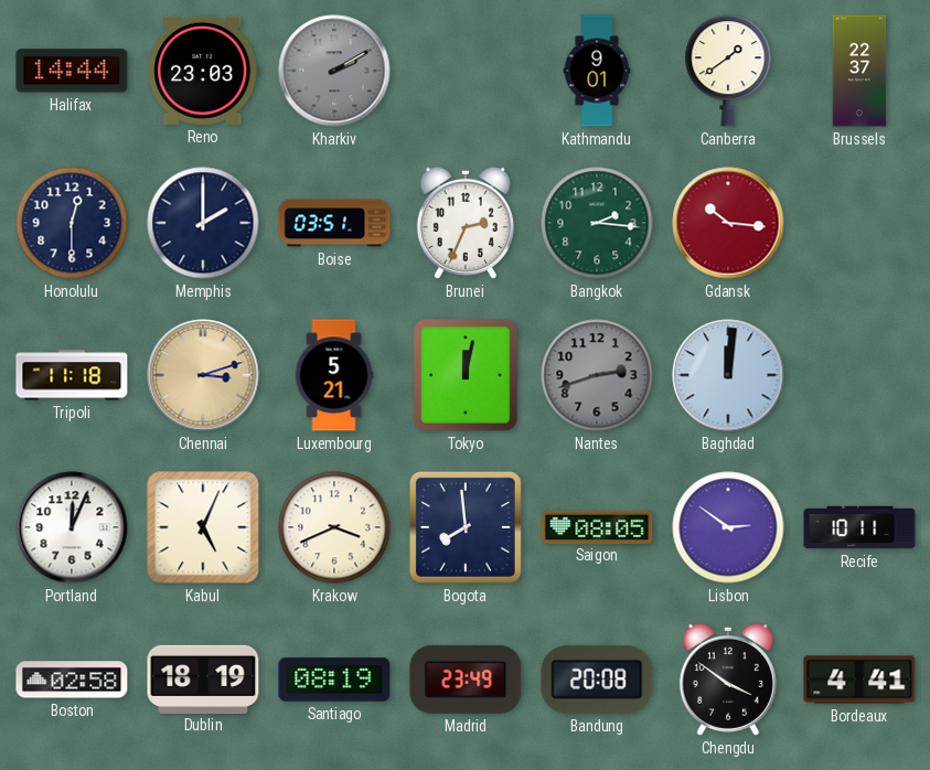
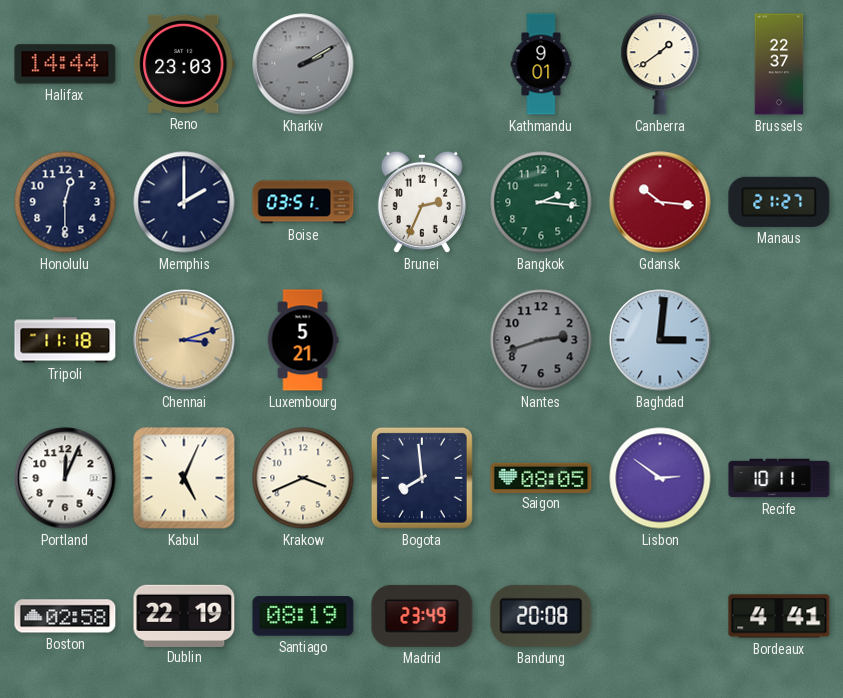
Manaus: none -> 21:27 (779, 202)
Tokyo: 12:02 -> none (466, 375)
Baghdad: 12:01 -> 3:01 (660, 340)
Dublin: 18:19 -> 22:19 (184, 615)
Chengdu: 3:51 -> none (728, 680)
